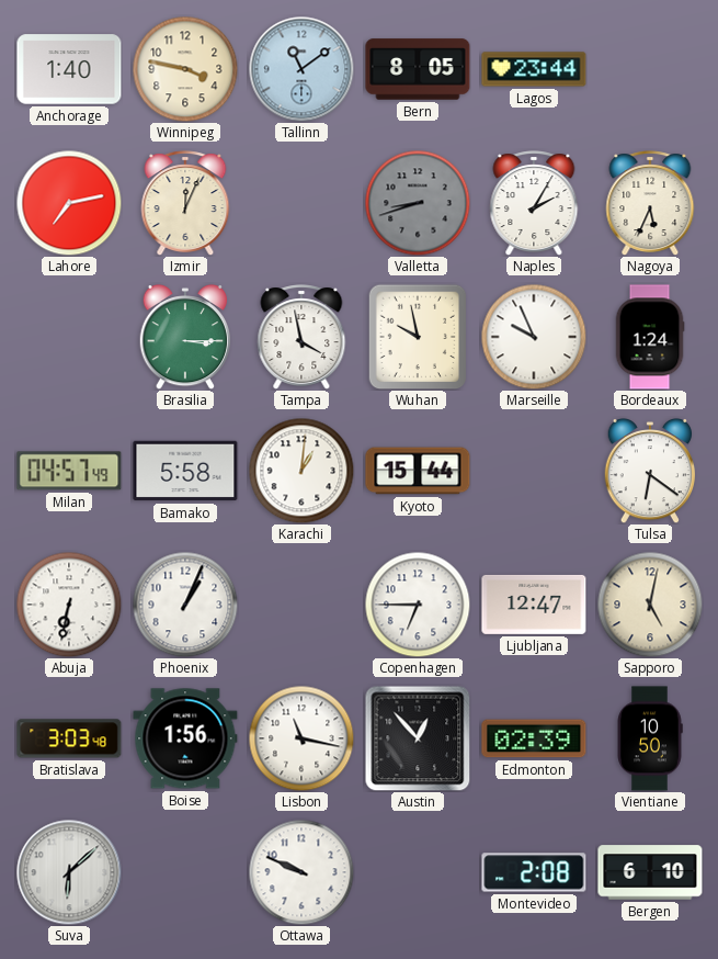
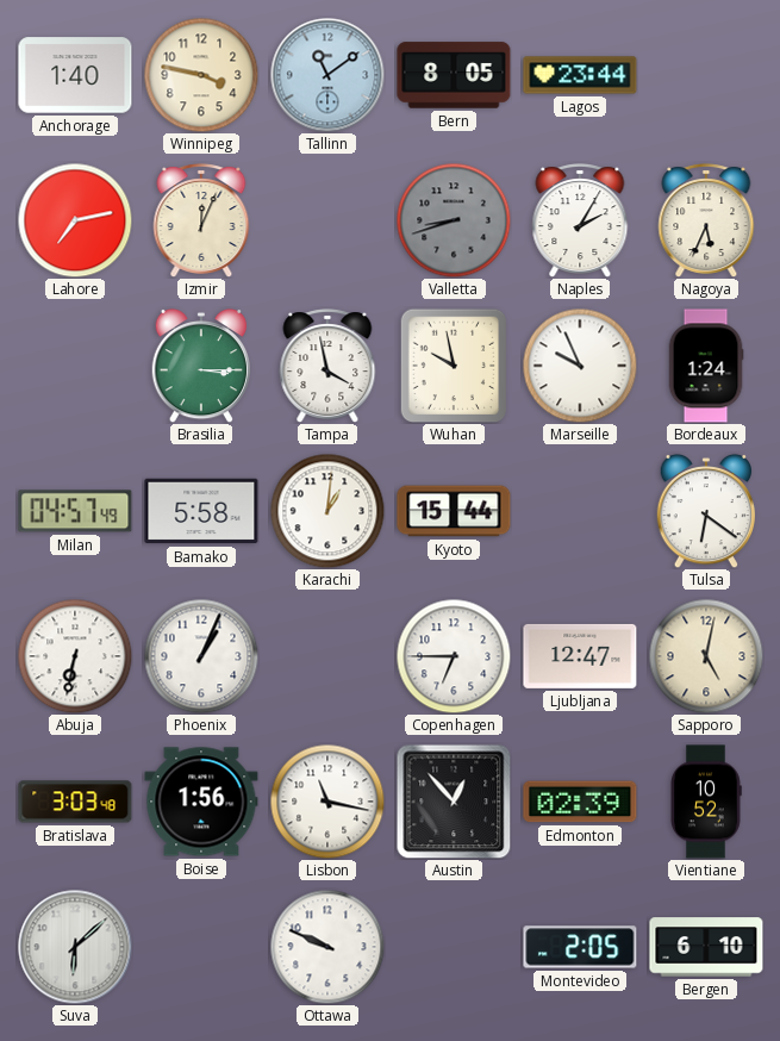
Vientiane: 10:50 -> 10:52 (706, 802)
Montevideo: 2:08 -> 2:05 (580, 947)
